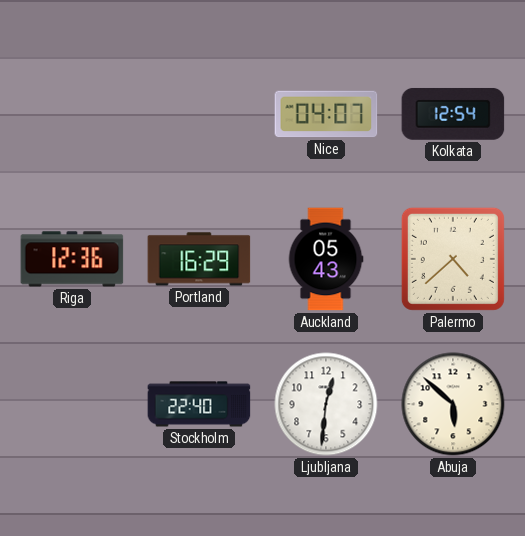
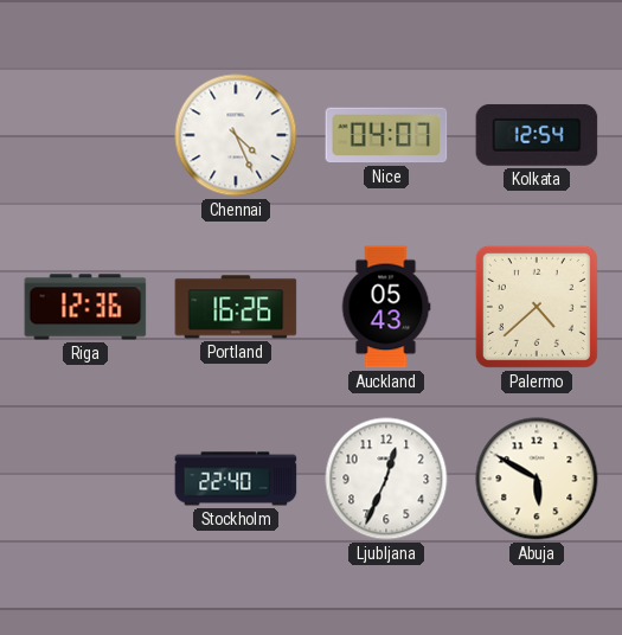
Chennai: none -> 4:26 (236, 135)
Portland: 16:29 -> 16:26 (236, 307)
Ljubljana: 12:31 -> 12:34 (386, 479)
Abuja: 5:52 -> 5:50 (537, 479)
